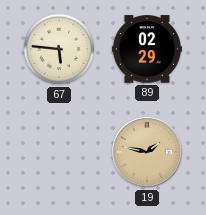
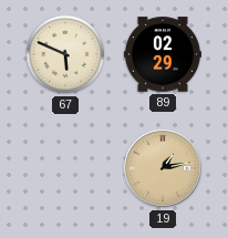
67: 5:46 -> 5:49 (65, 54)
19: 1:47 -> 1:13 (163, 168)
